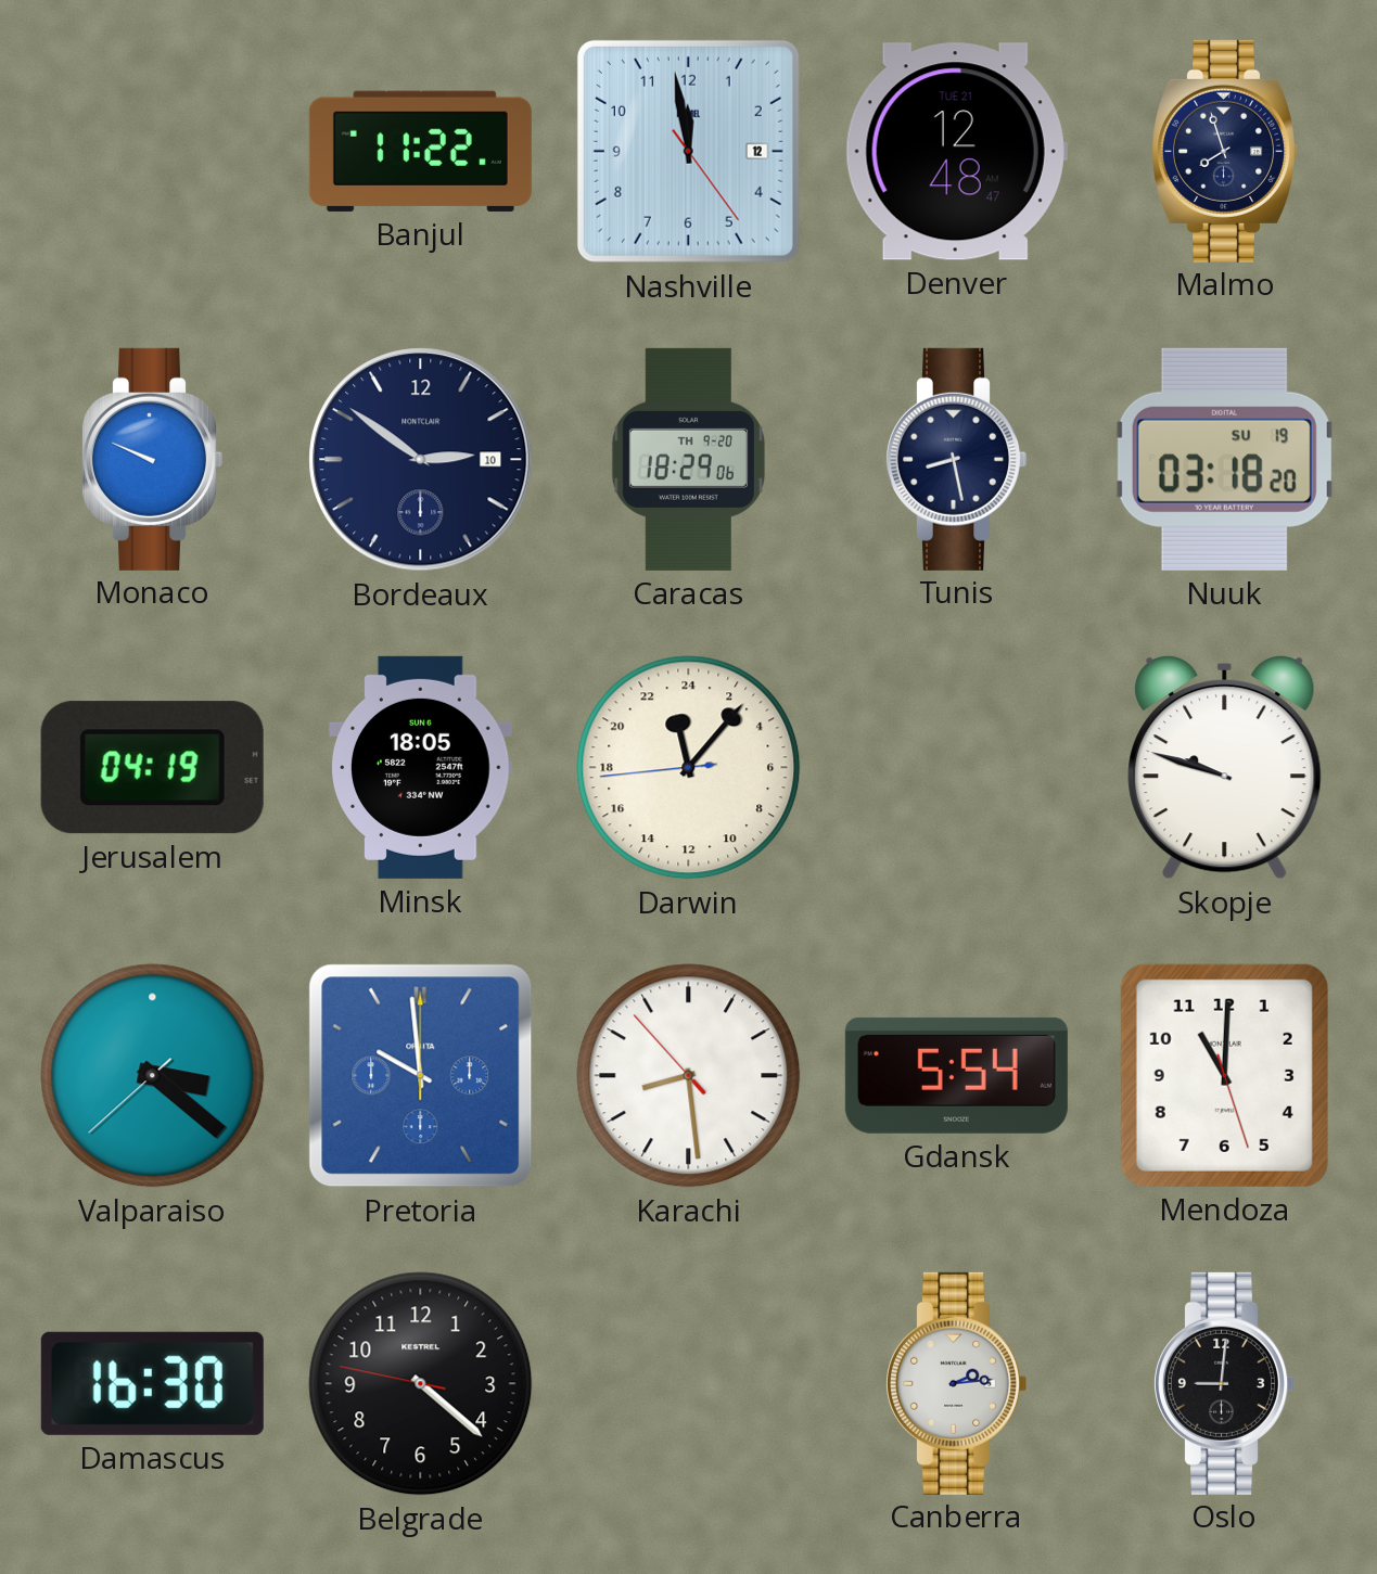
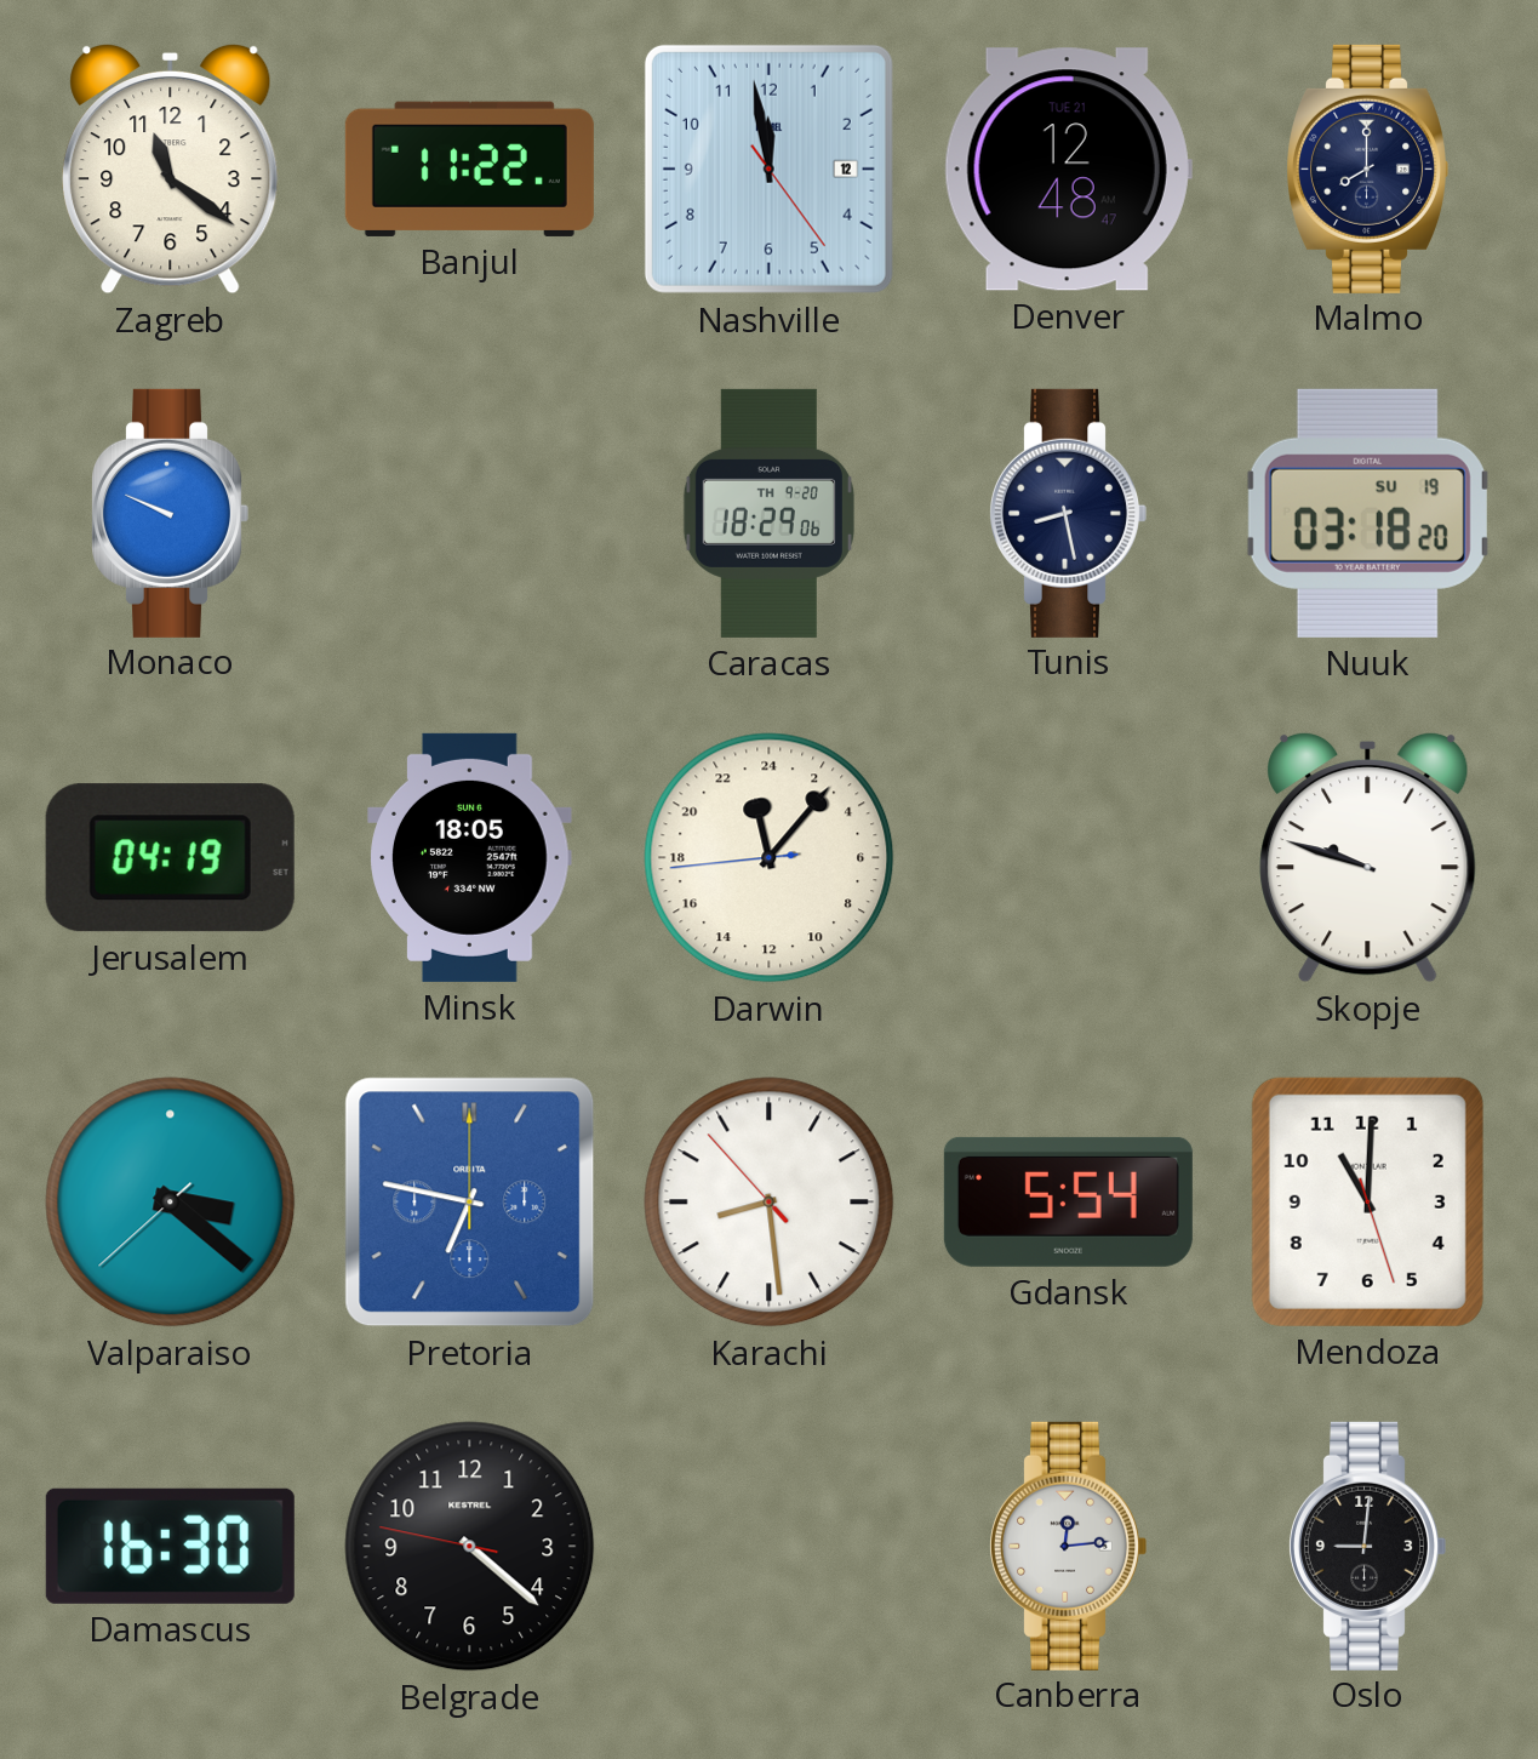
Zagreb: none -> 11:21 (171, 169)
Malmo: 7:57 -> 8:00 (1367, 169)
Bordeaux: 2:51 -> none (421, 460)
Pretoria: 9:59 -> 6:47 (470, 1203)
Canberra: 2:14 -> 12:14 (1068, 1546)
